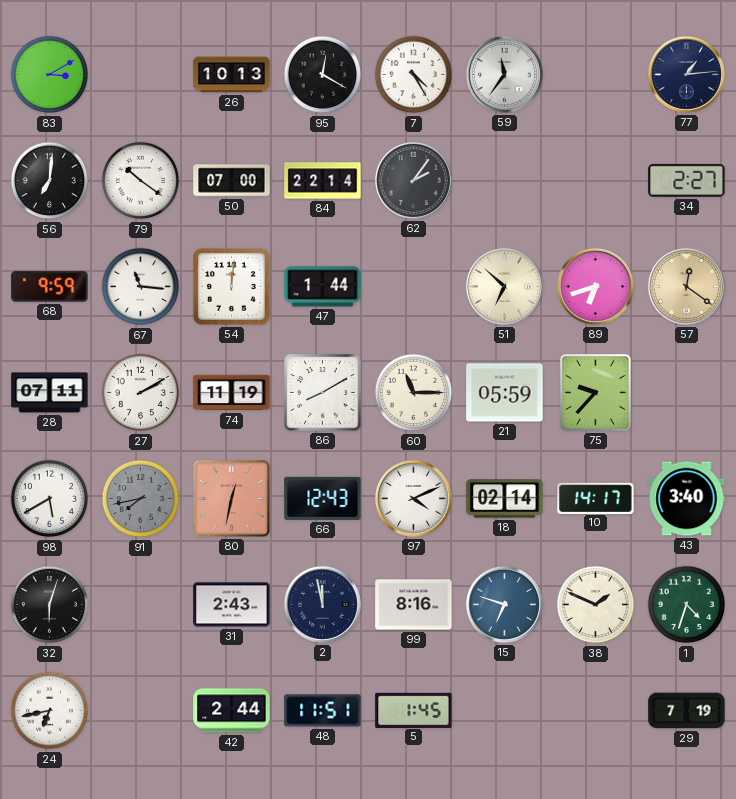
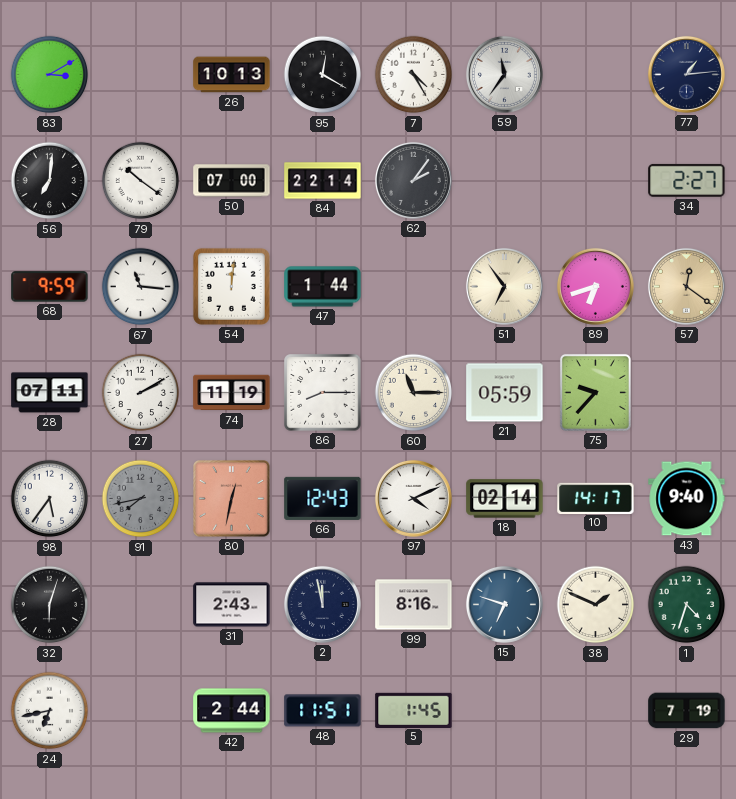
51: 6:52 -> 6:54 (504, 286)
86: 8:10 -> 8:15 (323, 393)
98: 5:40 -> 5:36 (50, 499)
43: 3:40 -> 9:40 (687, 499)
